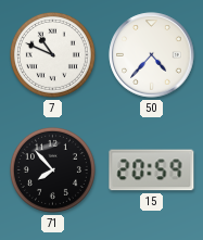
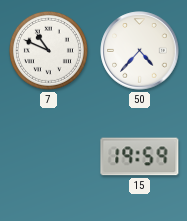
71: 7:53 -> none (52, 169)
15: 20:59 -> 19:59 (140, 157)
